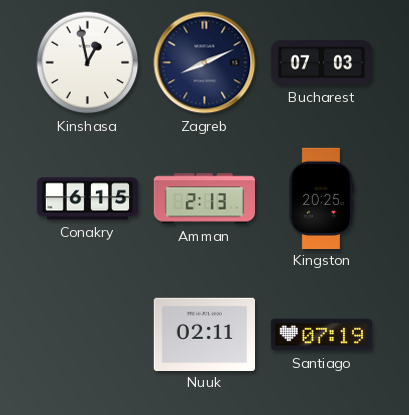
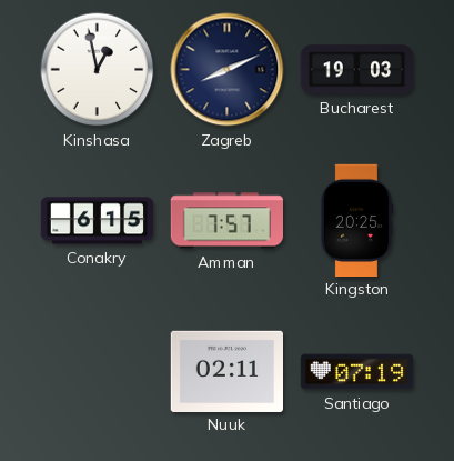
Bucharest: 07:03 -> 19:03 (356, 70)
Amman: 2:13 -> 7:57 (226, 221)
